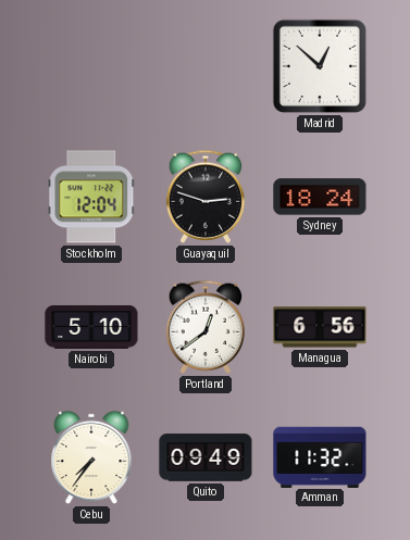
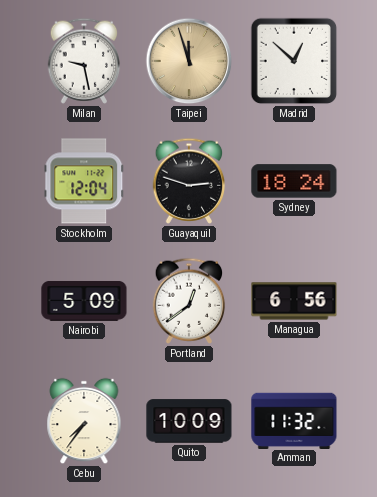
Milan: none -> 9:28 (84, 61)
Taipei: none -> 11:57 (189, 61)
Nairobi: 5:10 -> 5:09 (84, 301)
Quito: 09:49 -> 10:09 (189, 421)
